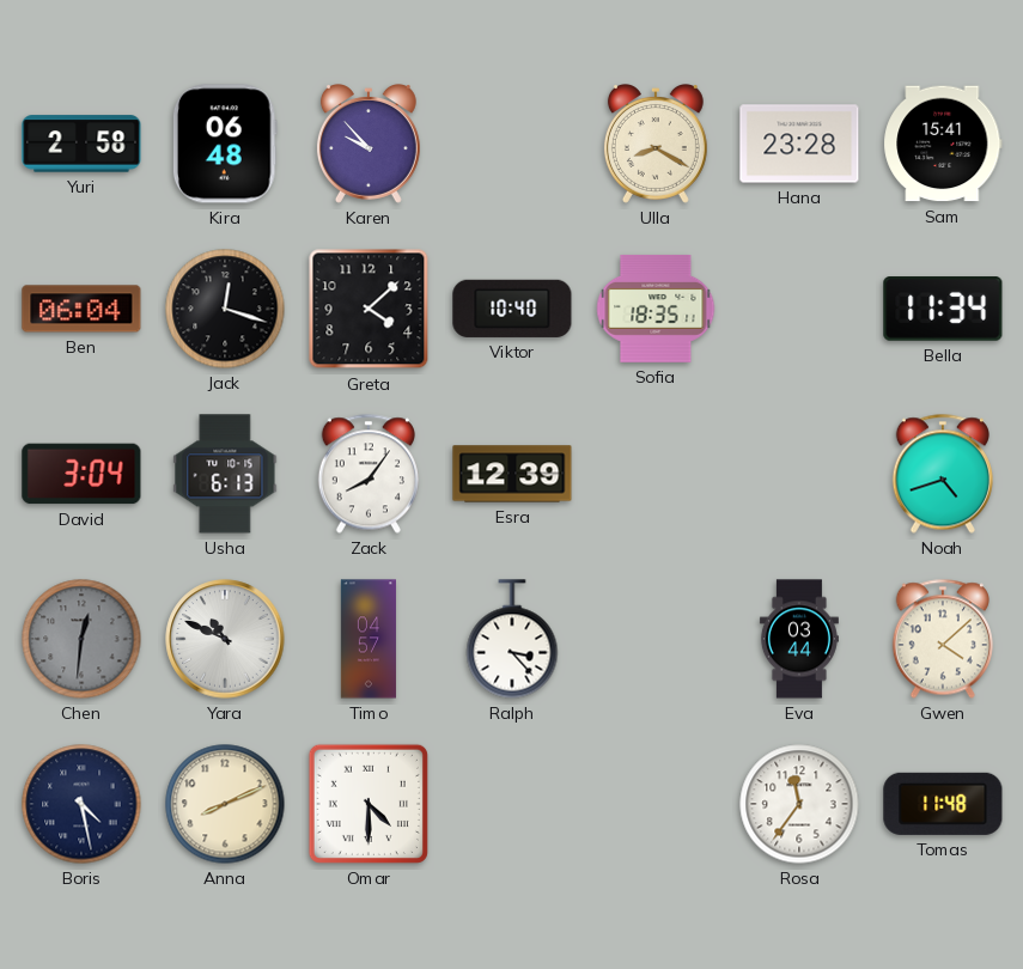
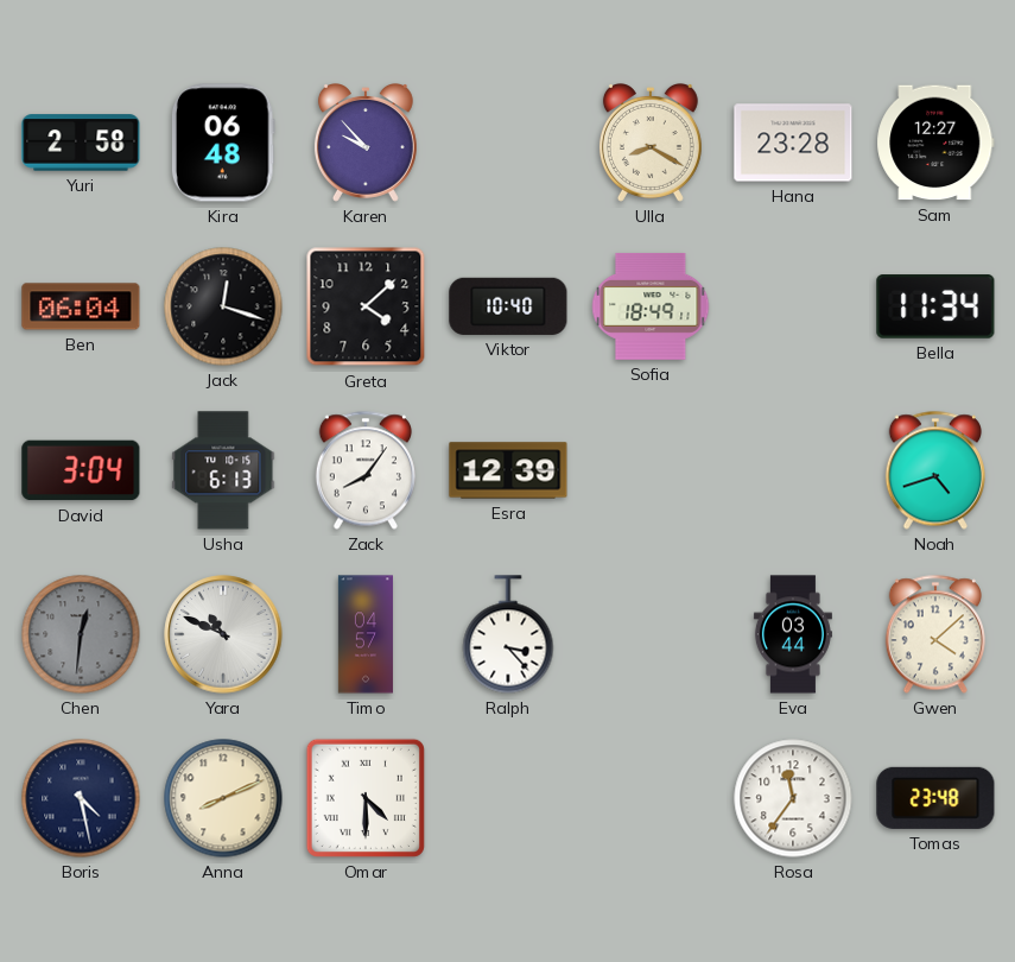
Sam: 15:41 -> 12:27 (935, 143)
Sofia: 18:35 -> 18:49 (651, 306)
Tomas: 11:48 -> 23:48 (935, 798)
